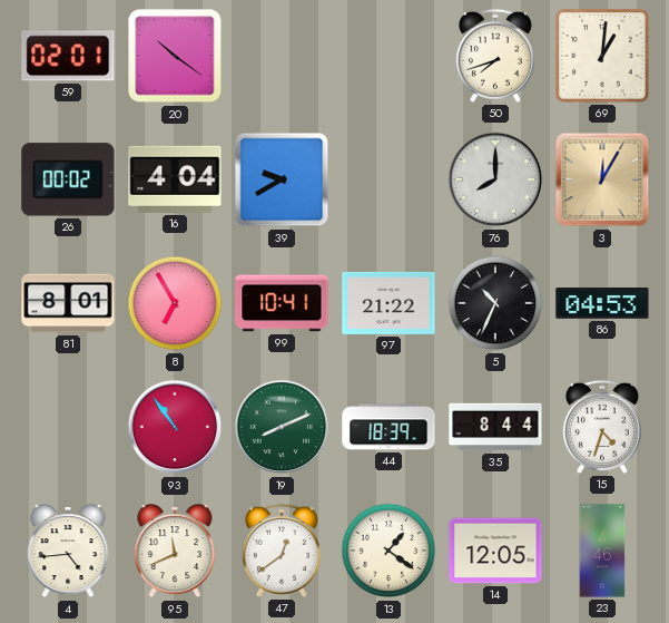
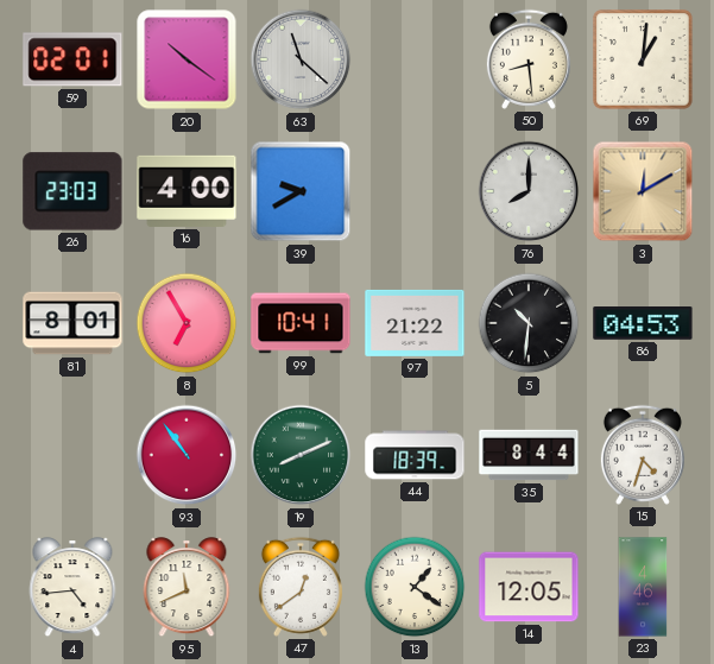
63: none -> 11:22 (301, 59)
50: 7:42 -> 8:29 (529, 59)
26: 00:02 -> 23:03 (72, 191)
16: 4:04 -> 4:00 (187, 191)
3: 12:05 -> 12:10 (643, 191)
5: 10:34 -> 10:31 (529, 323)
